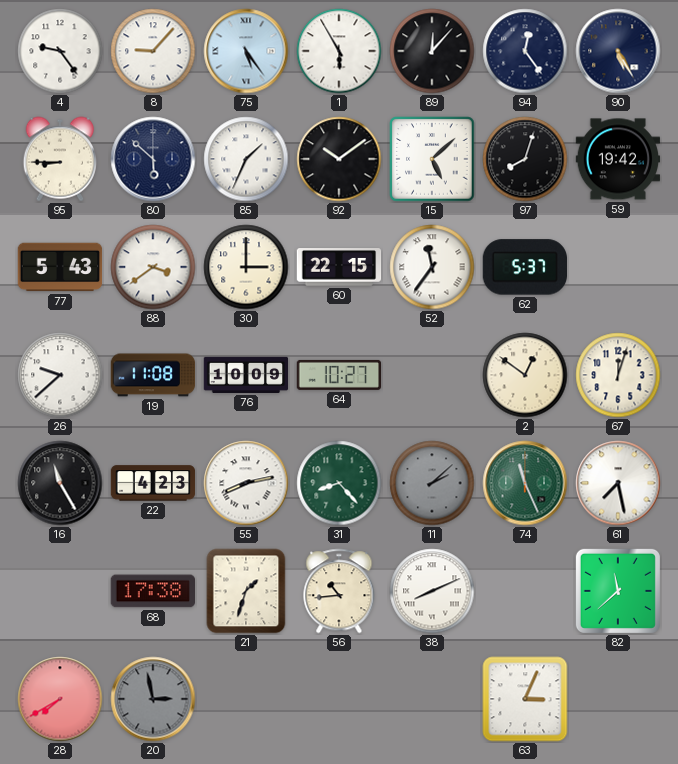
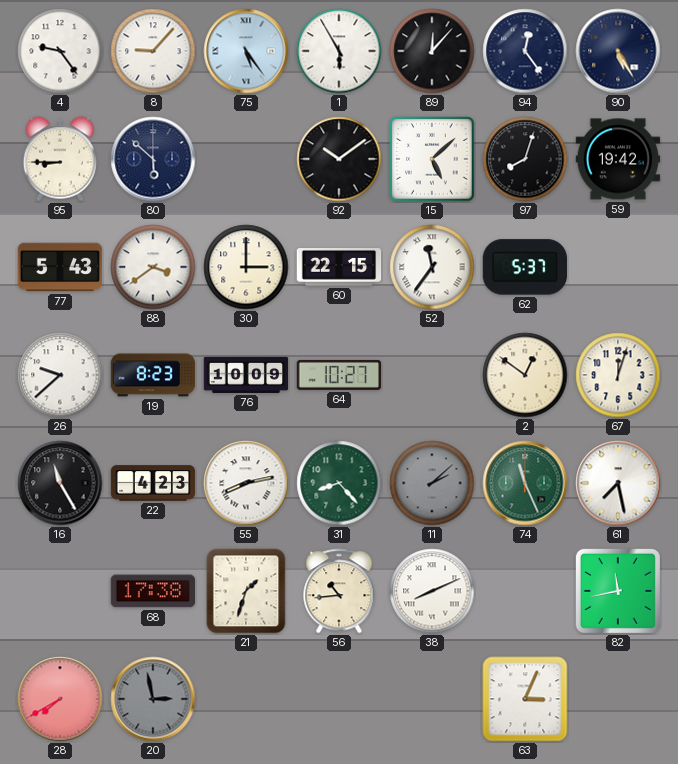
85: 1:34 -> none (246, 159)
19: 11:08 -> 8:23 (153, 375)
82: 11:38 -> 11:43 (618, 591)
